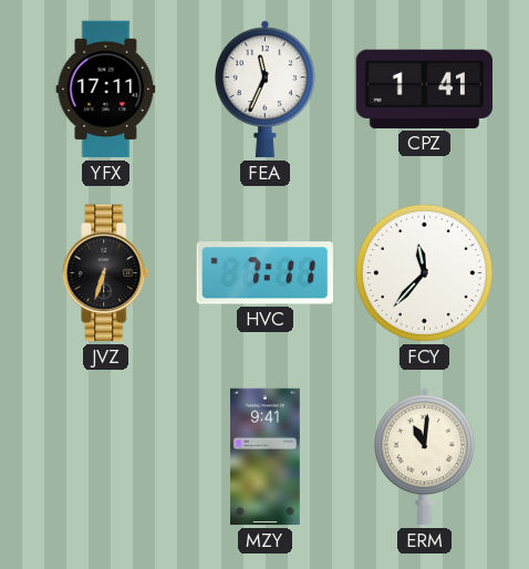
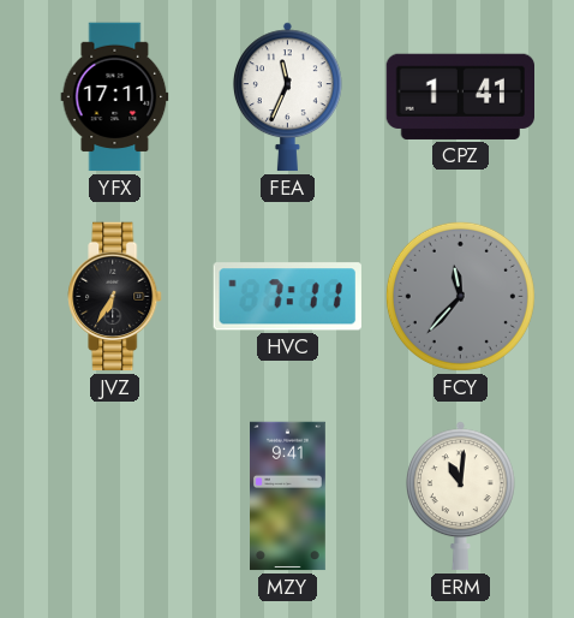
JVZ: 6:33 -> 6:35 (115, 297)
FCY dial: white -> grey (460, 296)
